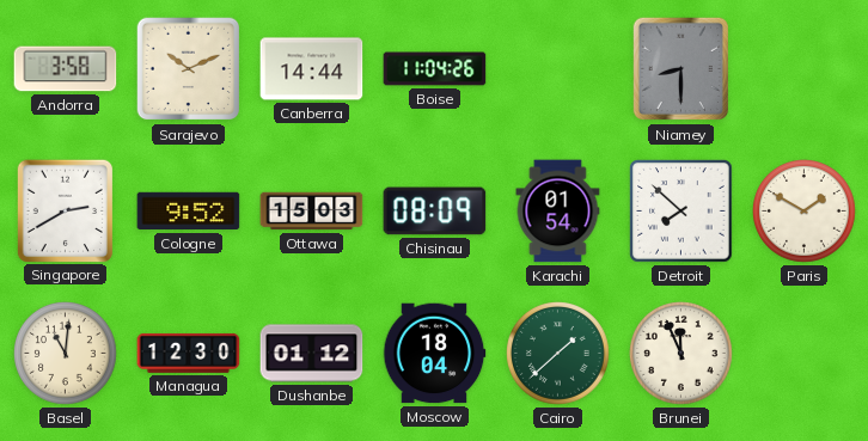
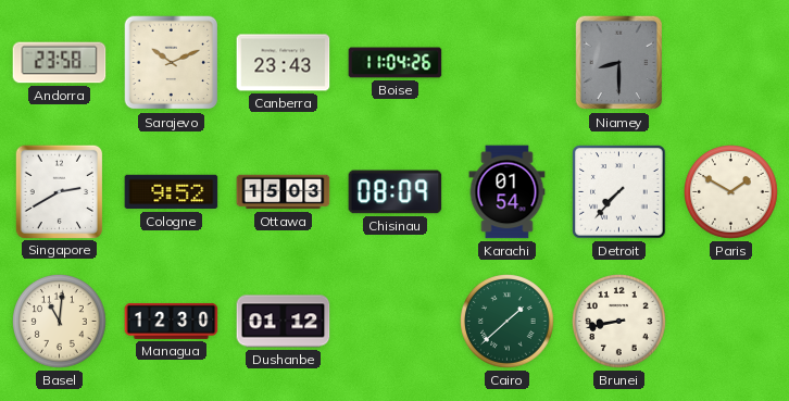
Andorra: 3:58 -> 23:58 (60, 63)
Canberra: 14:44 -> 23:43 (284, 63)
Detroit: 7:52 -> 7:37 (619, 192)
Moscow: 18:04 -> none (434, 354)
Brunei: 11:56 -> 8:43 (619, 322)
